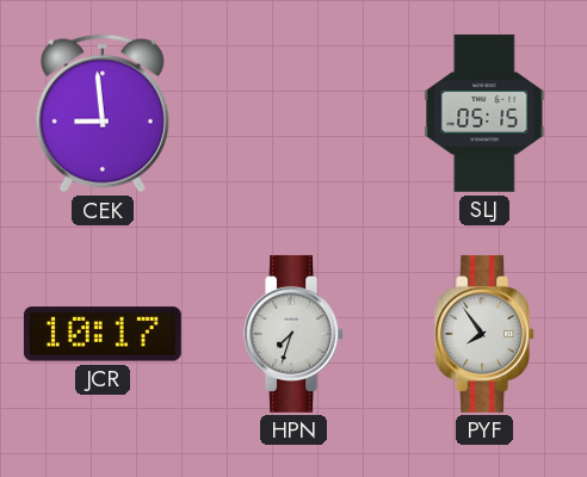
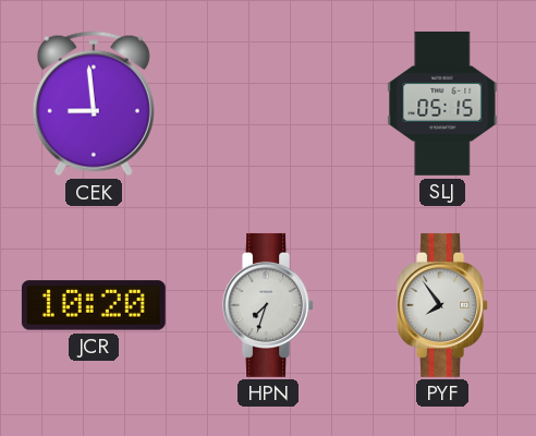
JCR: 10:17 -> 10:20 (94, 305)
